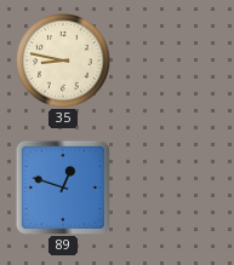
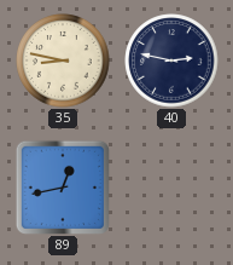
40: none -> 2:47 (171, 61)
89: 12:48 -> 12:43 (63, 188)
